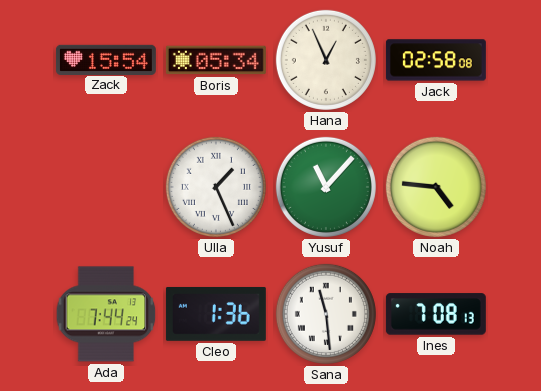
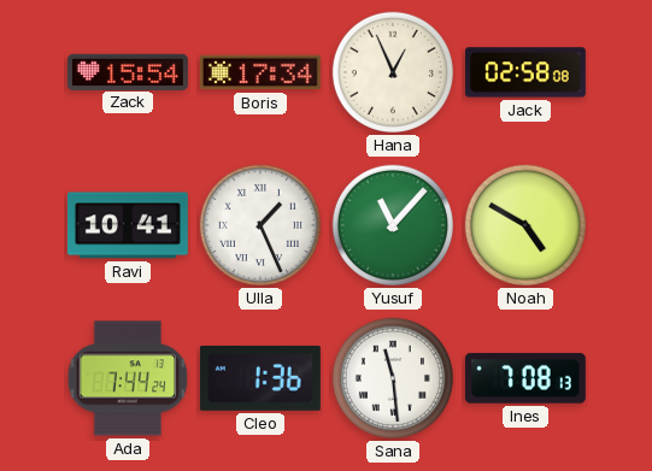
Boris: 05:34 -> 17:34 (260, 72)
Ravi: none -> 10:41 (128, 225)
Noah: 4:46 -> 4:50 (525, 225)
